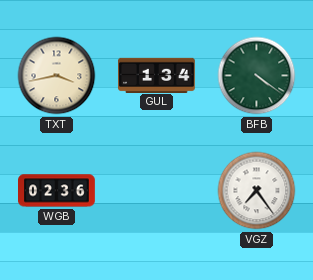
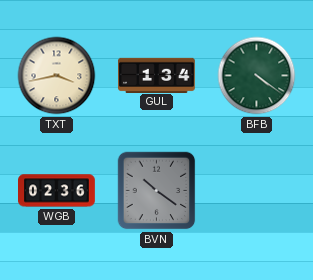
BVN: none -> 10:21 (157, 191)
VGZ: 7:24 -> none (257, 191)
